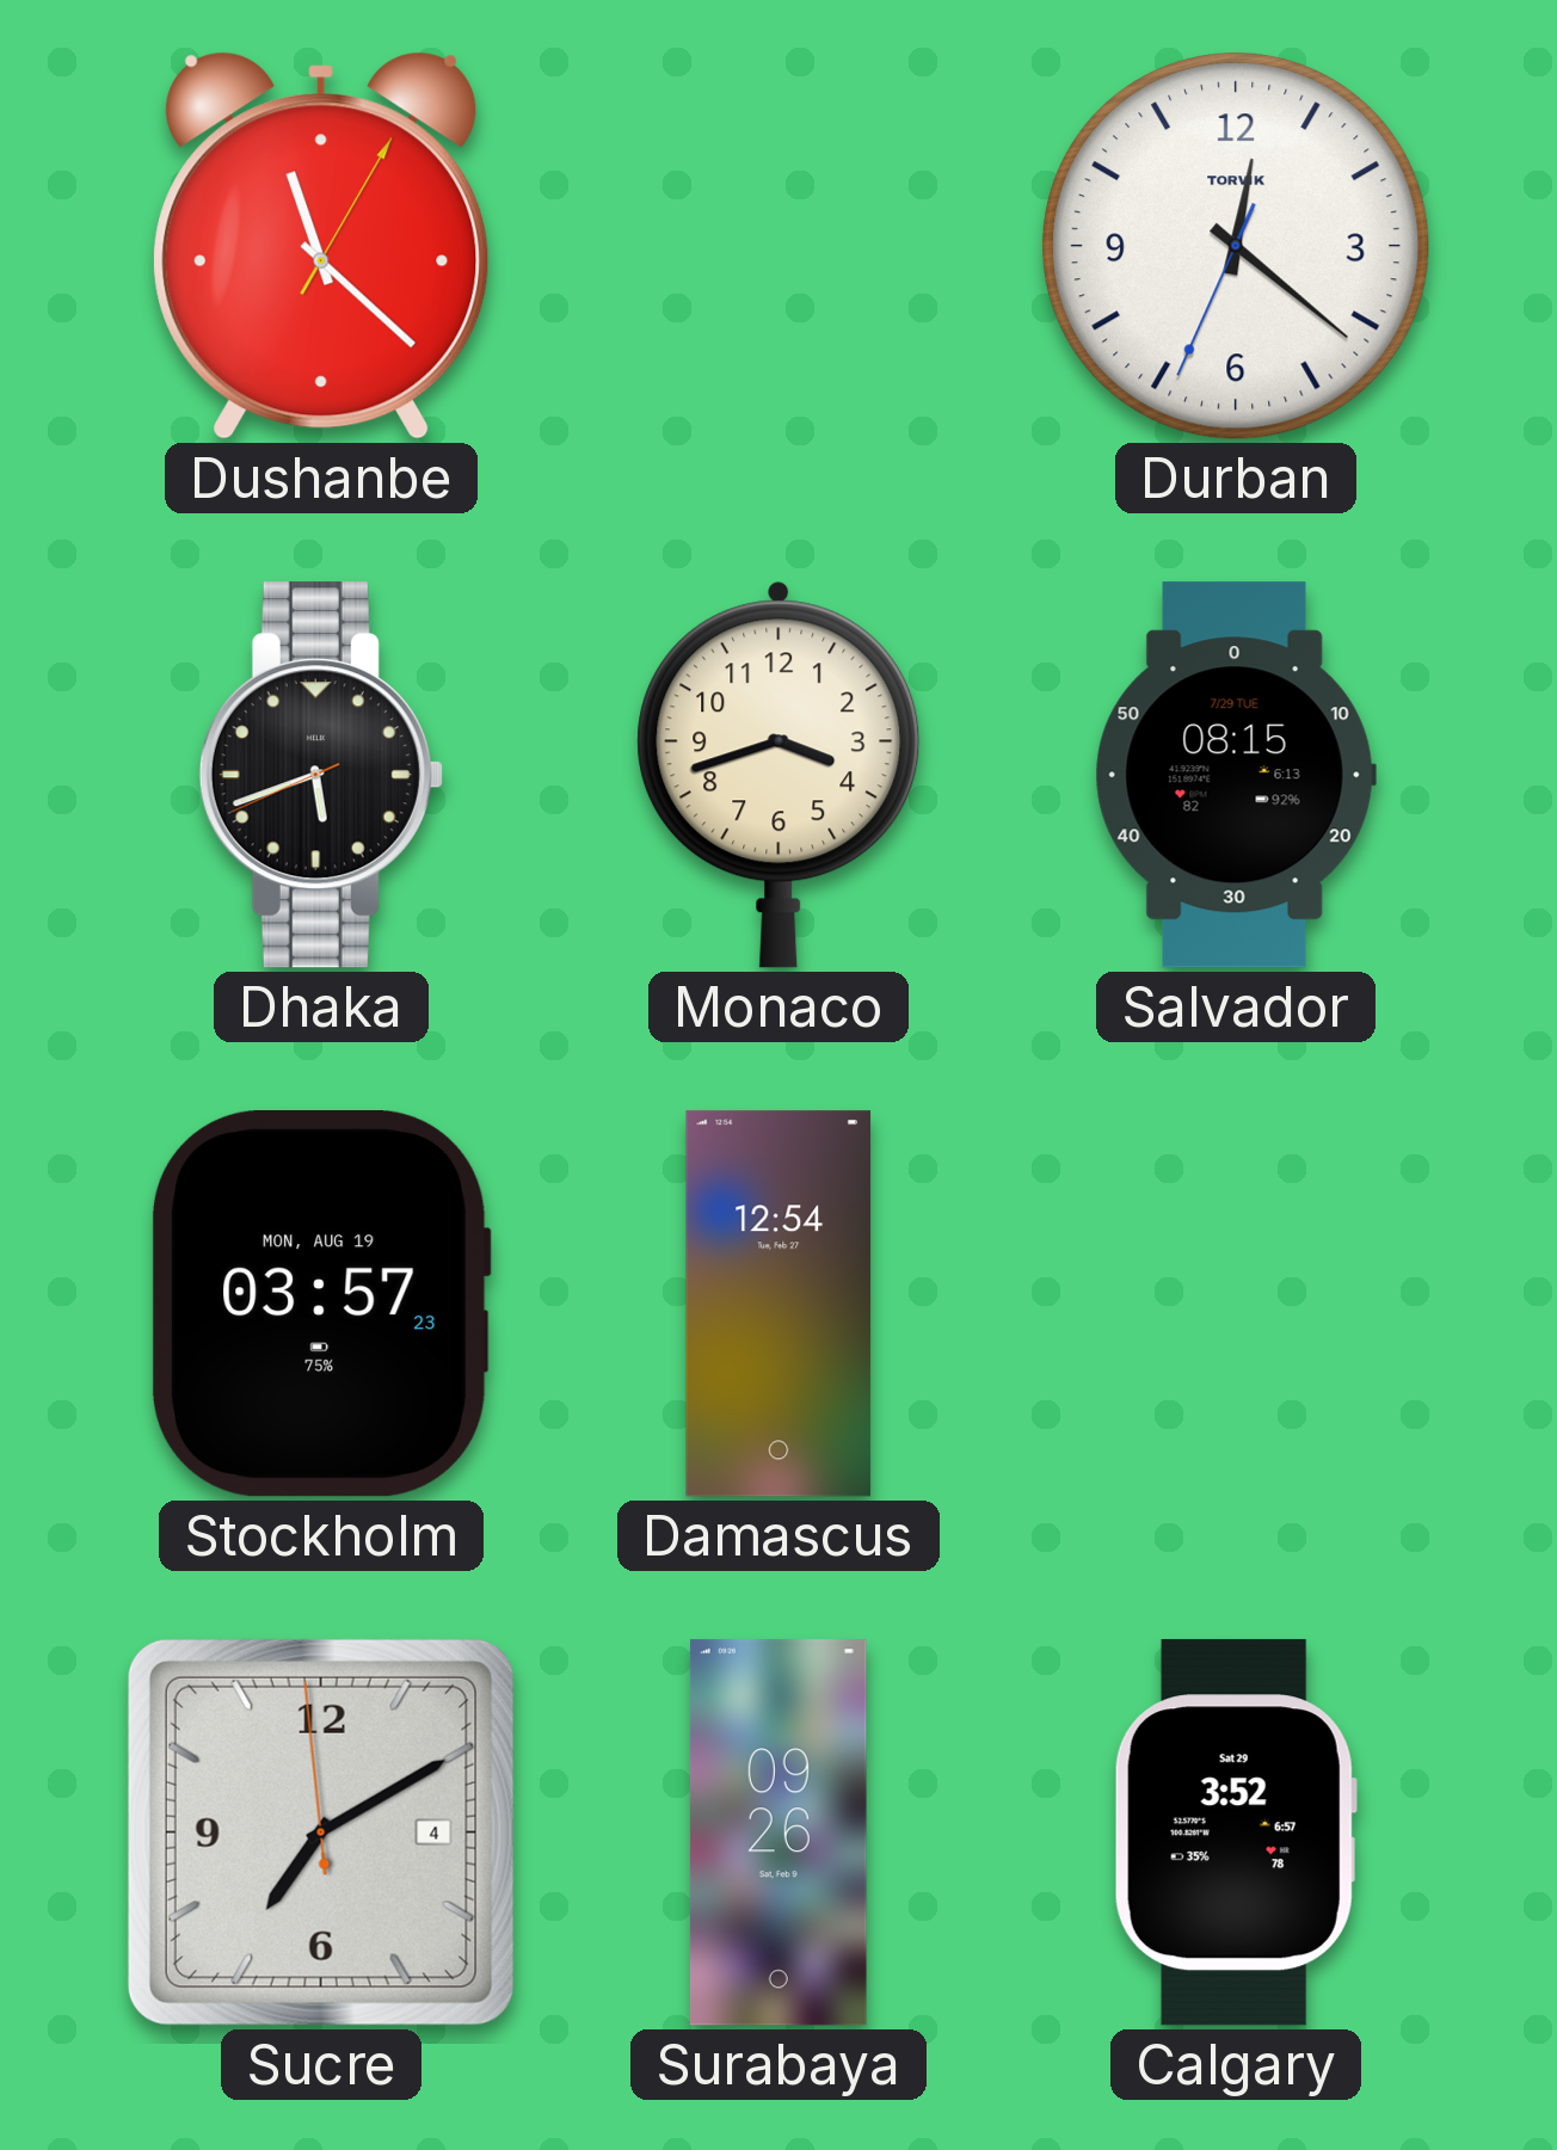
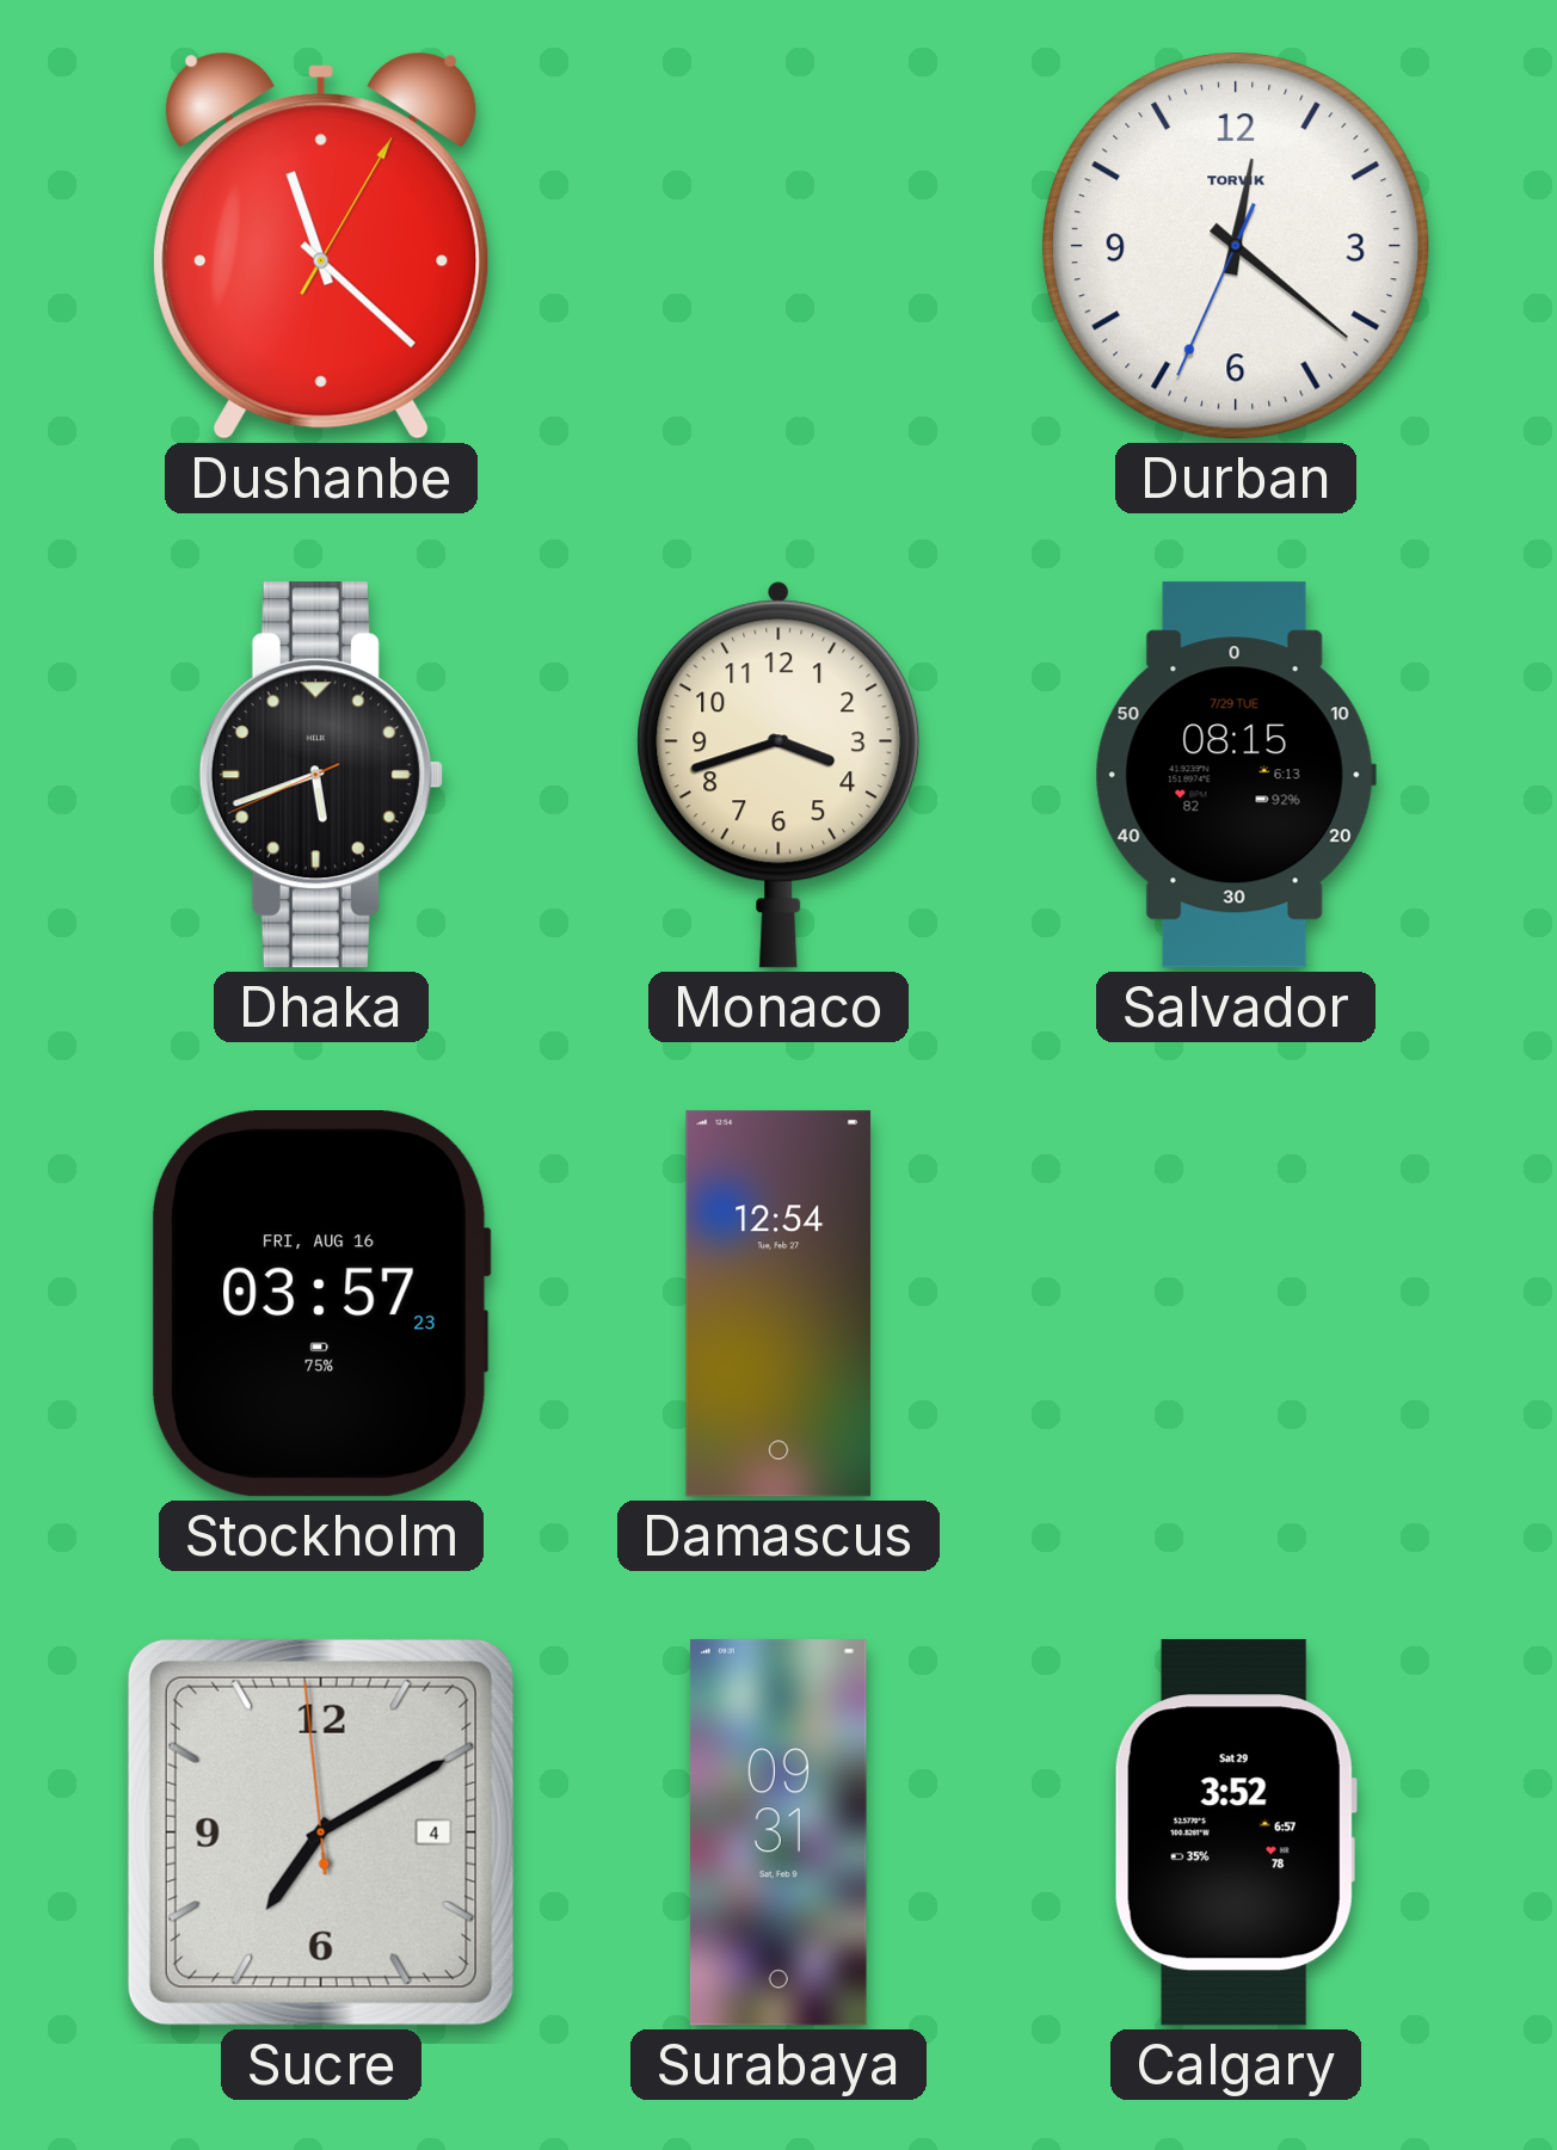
Stockholm date: MON, AUG 19 -> FRI, AUG 16 (320, 1305)
Surabaya: 09:26 -> 09:31 (778, 1832)
